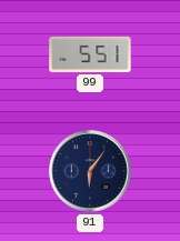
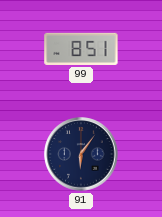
99: 5:51 -> 8:51 (81, 49)
